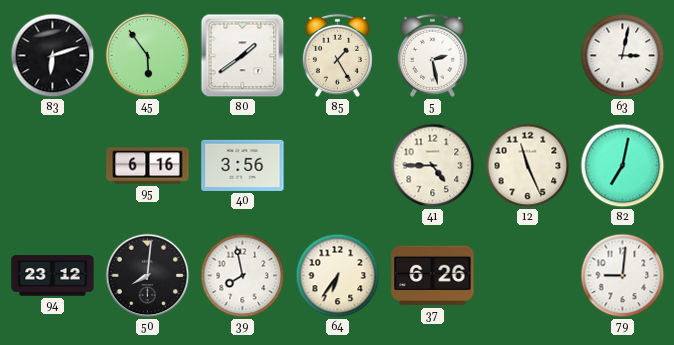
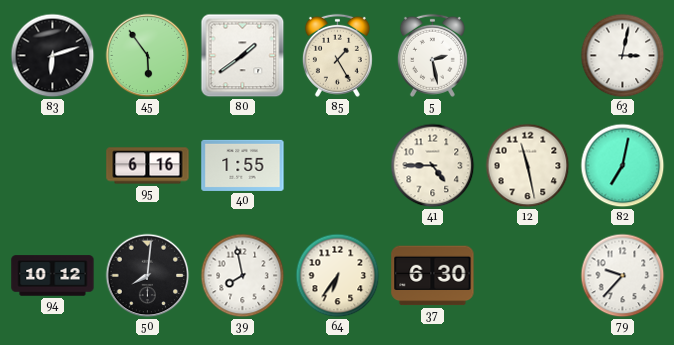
40: 3:56 -> 1:55 (243, 165)
12: 11:26 -> 11:28 (528, 166)
94: 23:12 -> 10:12 (53, 276)
37: 6:26 -> 6:30 (433, 276)
79: 9:01 -> 9:37 (623, 276)
